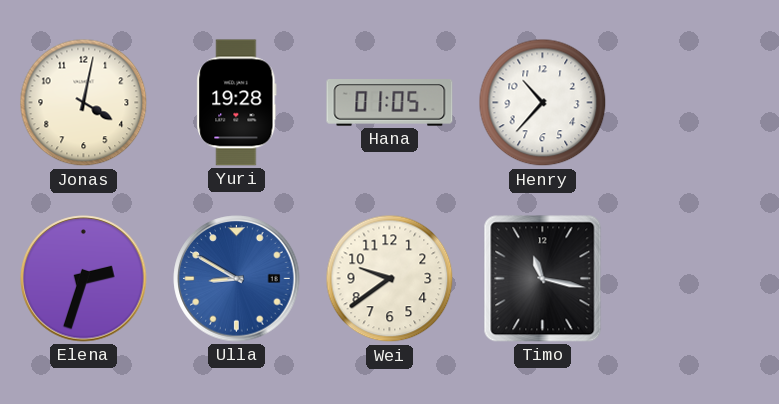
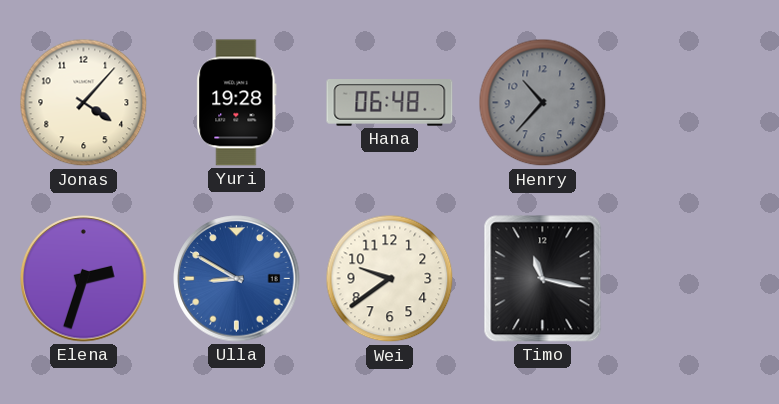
Jonas: 4:02 -> 4:07 (84, 103)
Hana: 01:05 -> 06:48 (390, 103)
Henry dial: white -> grey (543, 103)
